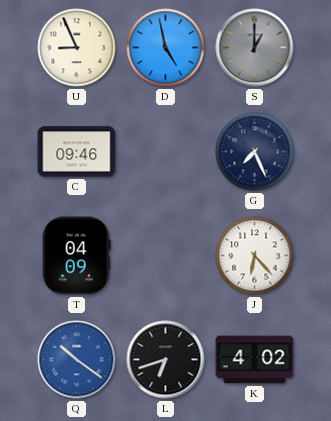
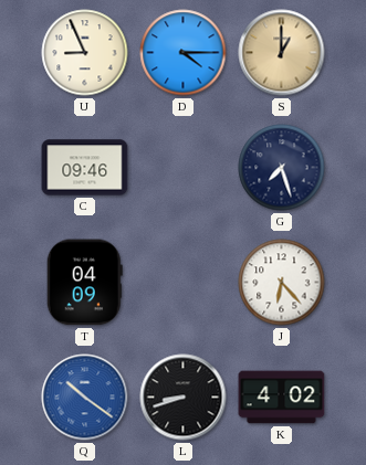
D: 4:58 -> 4:15 (184, 53)
S dial: grey -> champagne (282, 53)
G: 7:26 -> 7:27 (282, 168)
L: 6:42 -> 8:42 (184, 398)
